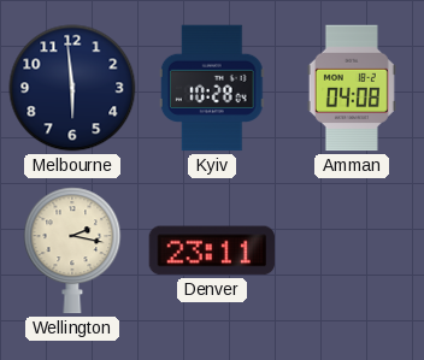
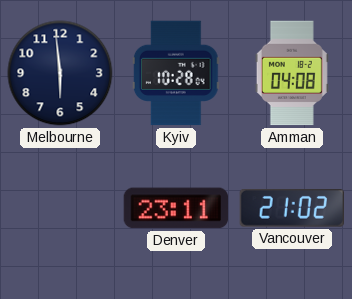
Wellington: 2:17 -> none (72, 250)
Vancouver: none -> 21:02 (291, 209)
